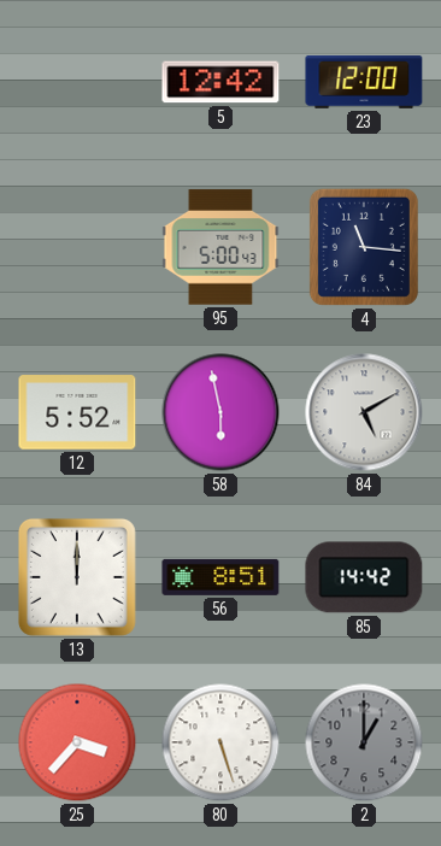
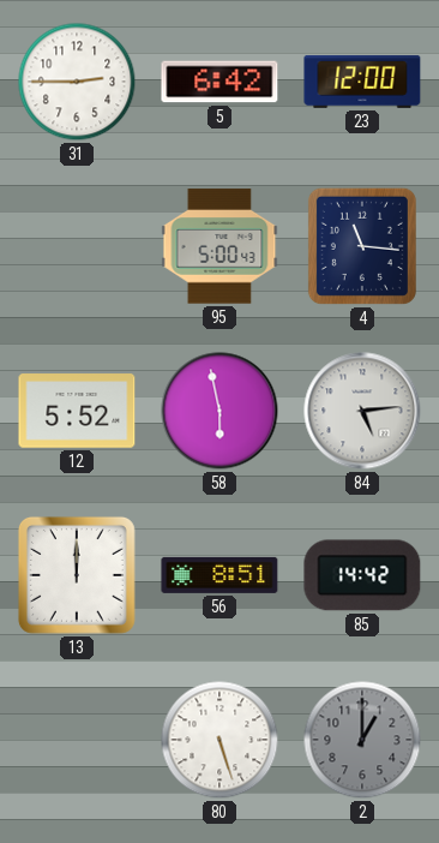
31: none -> 2:45 (77, 82)
5: 12:42 -> 6:42 (220, 82)
84: 5:10 -> 5:14 (362, 411)
25: 3:37 -> none (77, 742)
